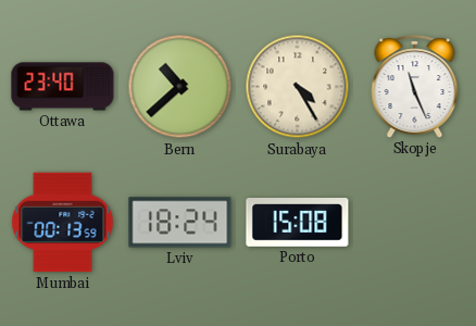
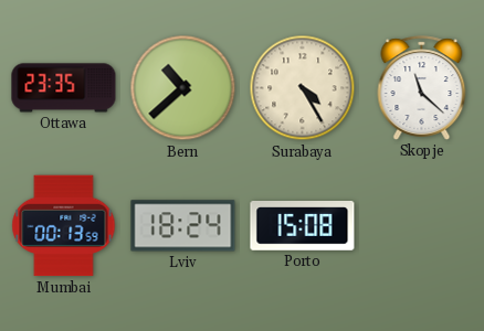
Ottawa: 23:40 -> 23:35 (64, 88)
Skopje: 11:26 -> 11:22 (422, 88)
